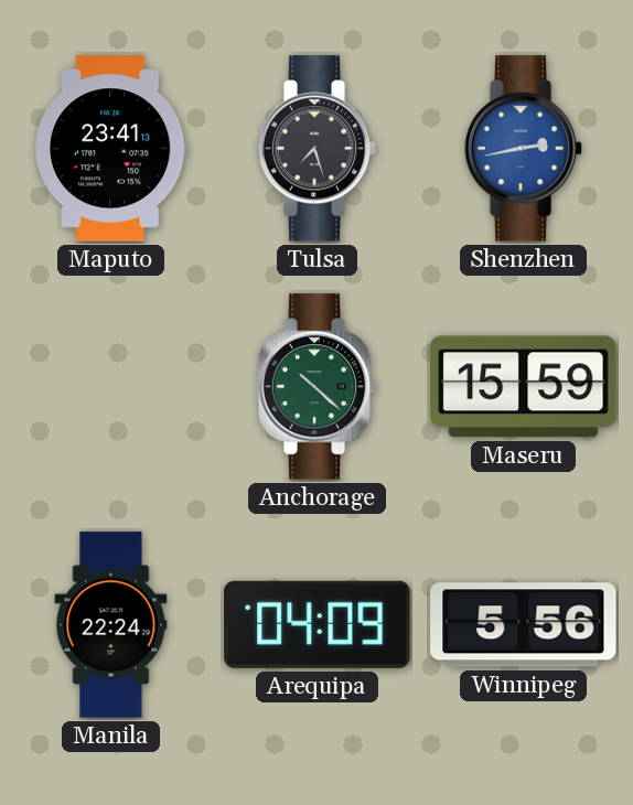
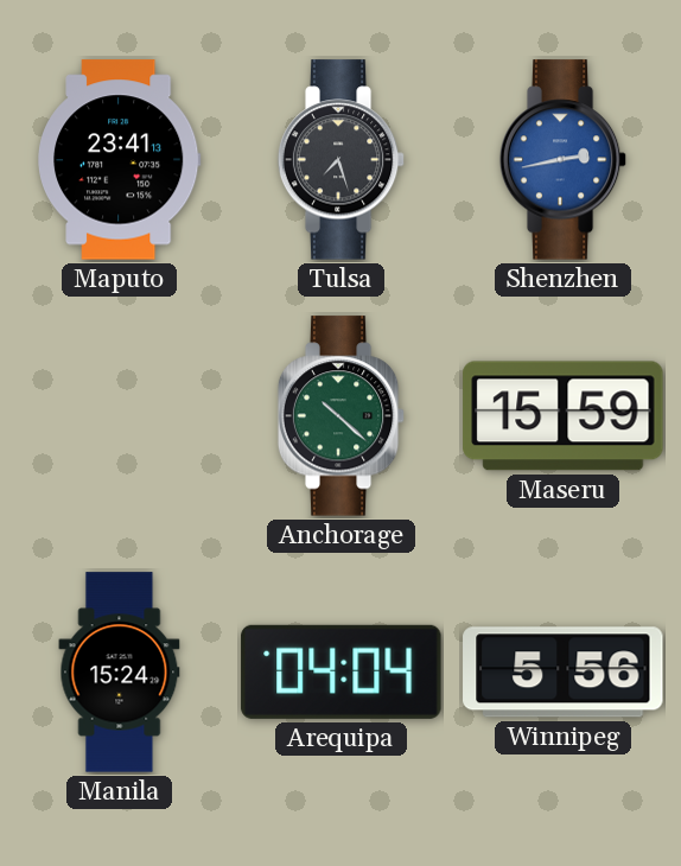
Manila: 22:24 -> 15:24 (120, 673)
Arequipa: 04:09 -> 04:04 (342, 671)
